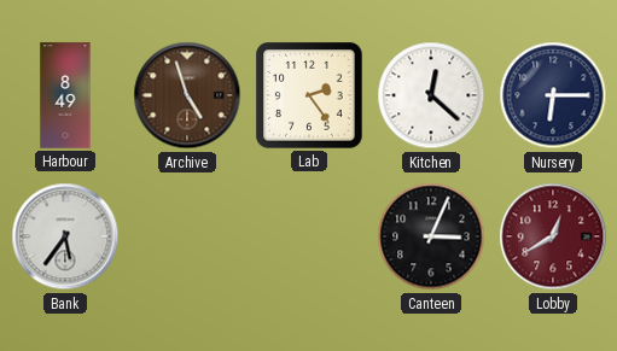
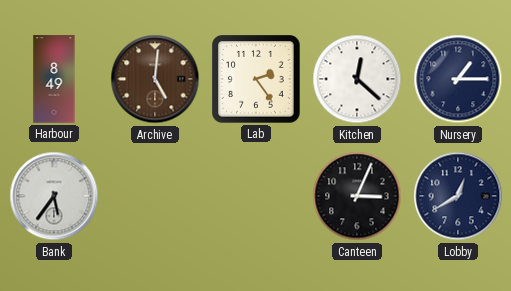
Archive: 4:57 -> 5:01 (155, 79)
Nursery: 6:15 -> 1:15 (458, 79)
Lobby dial: burgundy -> navy (458, 196)
